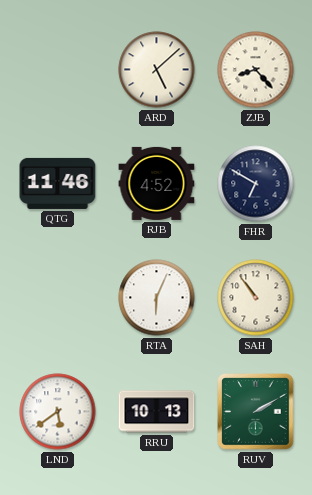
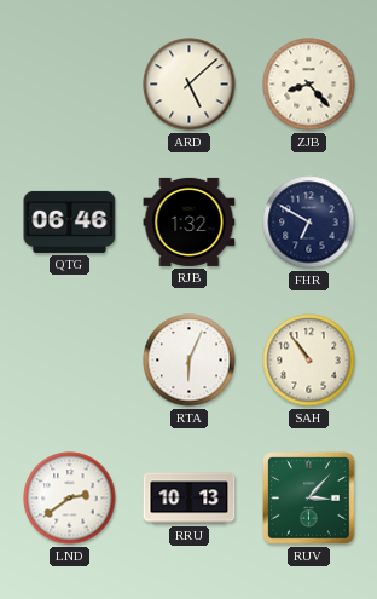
QTG: 11:46 -> 06:46 (70, 221)
RJB: 4:52 -> 1:32 (190, 221)
LND: 5:39 -> 2:39 (70, 499)
RUV: 2:10 -> 3:07 (309, 499)
